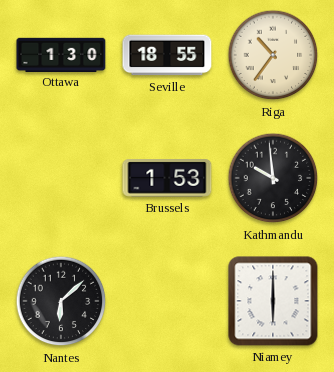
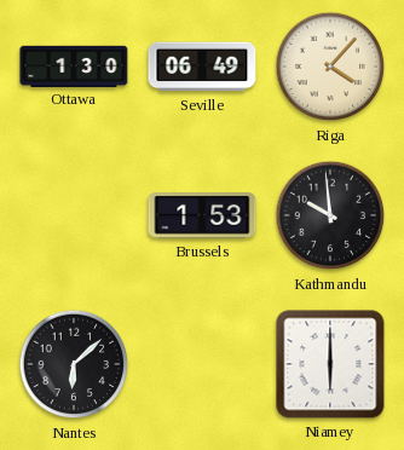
Seville: 18:55 -> 06:49 (202, 67)
Riga: 10:36 -> 4:07 (330, 67)
